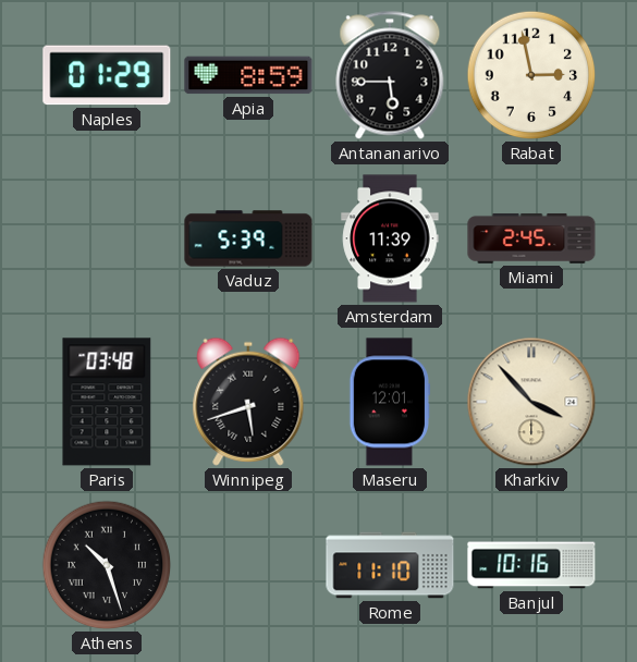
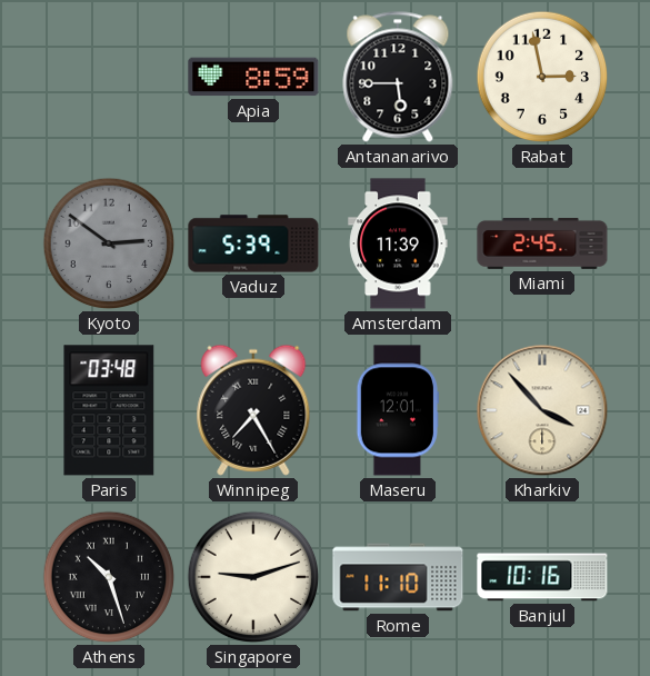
Naples: 01:29 -> none (107, 75)
Kyoto: none -> 2:51 (109, 243)
Winnipeg: 5:42 -> 7:25 (253, 410)
Singapore: none -> 9:12 (253, 577)
